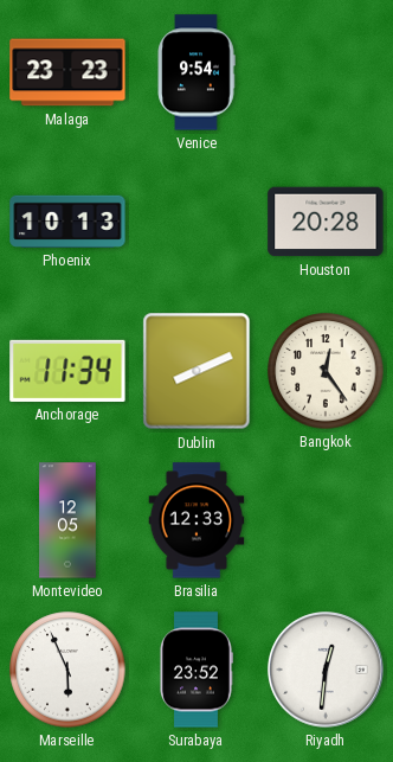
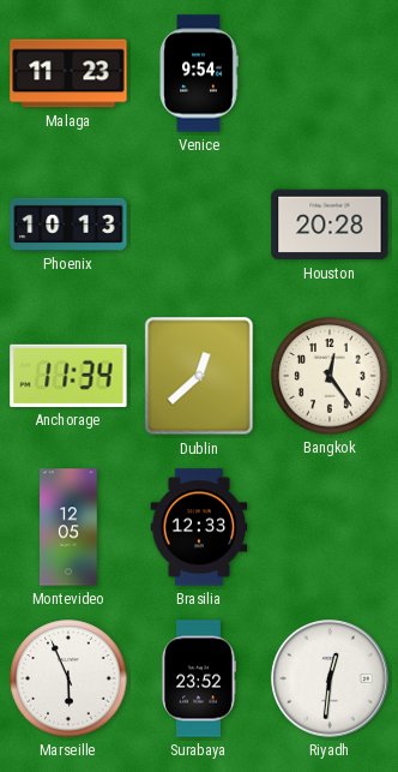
Malaga: 23:23 -> 11:23 (68, 73)
Dublin: 8:11 -> 12:38 (199, 376)
